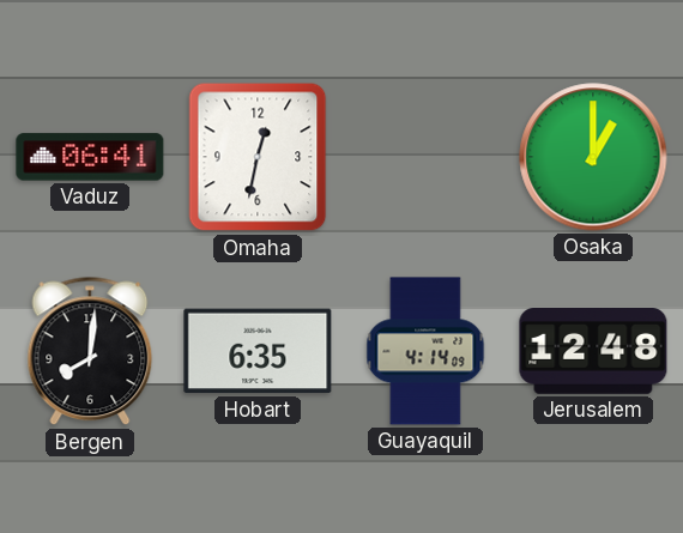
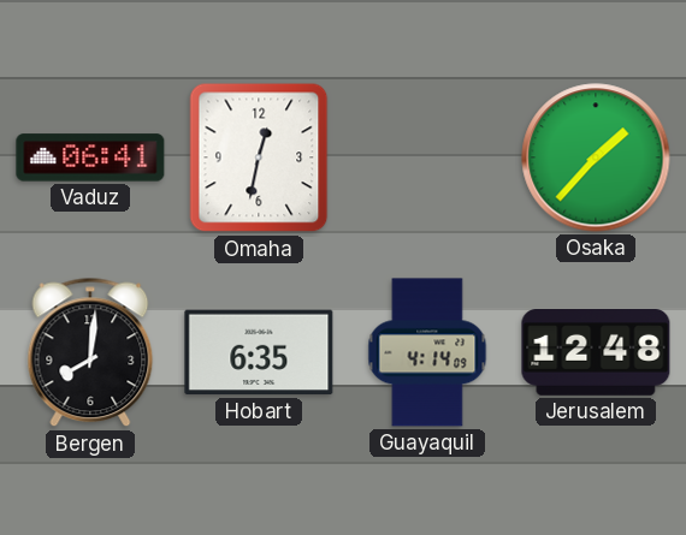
Osaka: 1:00 -> 1:37 (596, 157)
